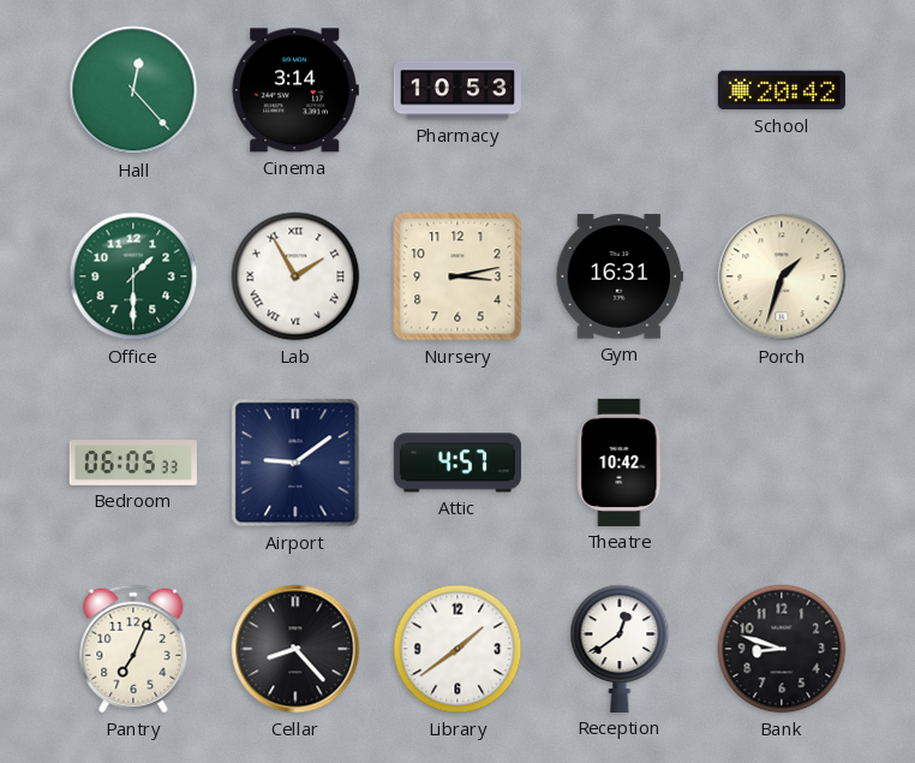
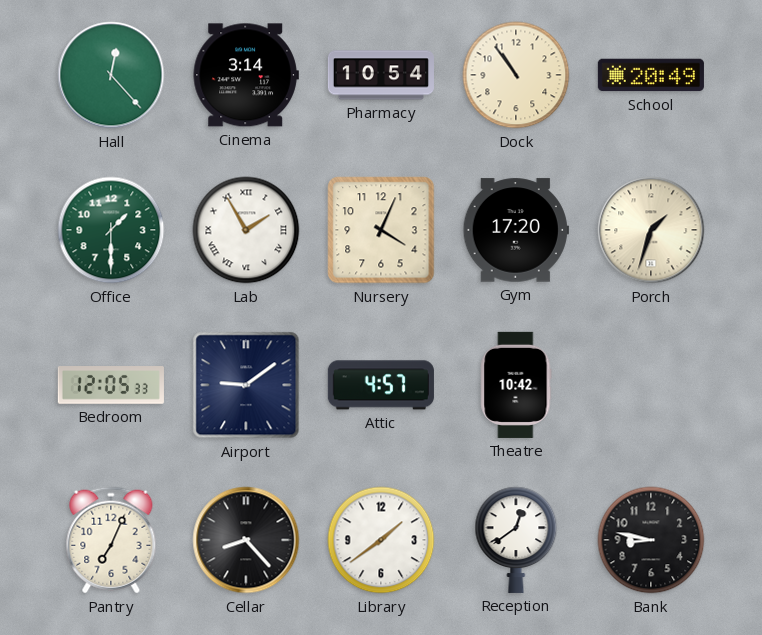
Pharmacy: 10:53 -> 10:54 (381, 75)
Dock: none -> 10:54 (516, 75)
School: 20:42 -> 20:49 (651, 75)
Nursery: 3:13 -> 4:04 (381, 230)
Gym: 16:31 -> 17:20 (516, 230)
Bedroom: 06:05 -> 12:05 (111, 386)
Bank: 8:48 -> 8:47 (651, 540)
